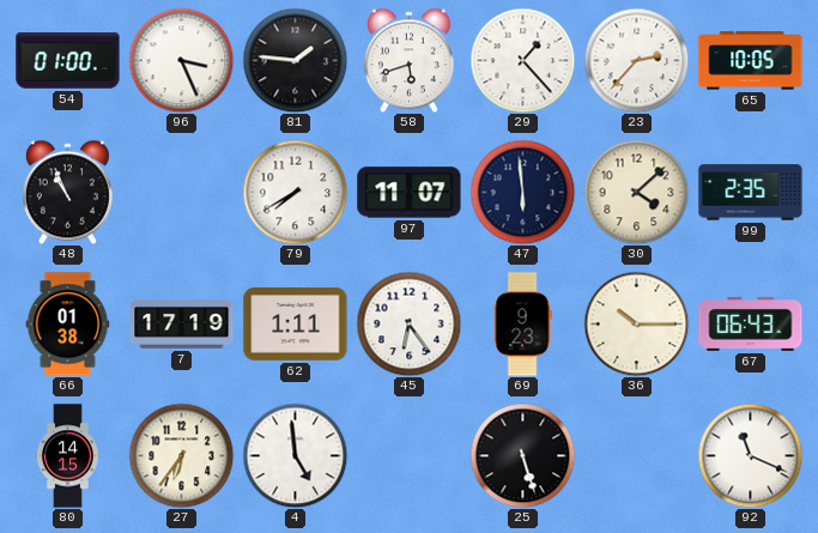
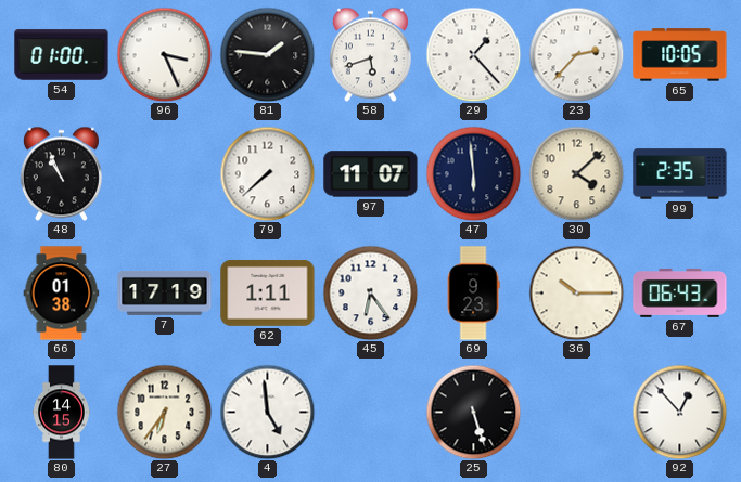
79: 7:40 -> 7:38 (267, 173)
92: 11:19 -> 12:53 (679, 412)
